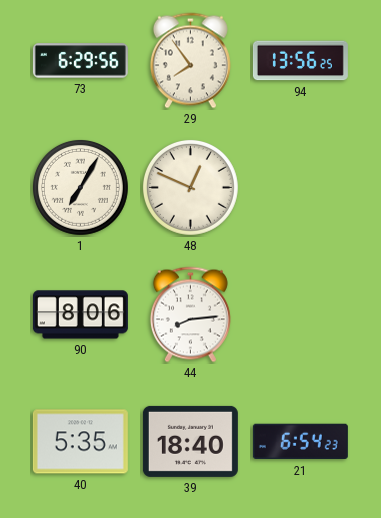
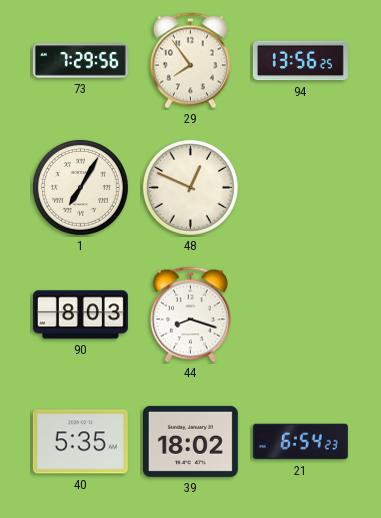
73: 6:29 -> 7:29 (80, 61)
90: 8:06 -> 8:03 (80, 315)
44: 8:14 -> 8:18 (190, 315)
39: 18:40 -> 18:02 (190, 441)
